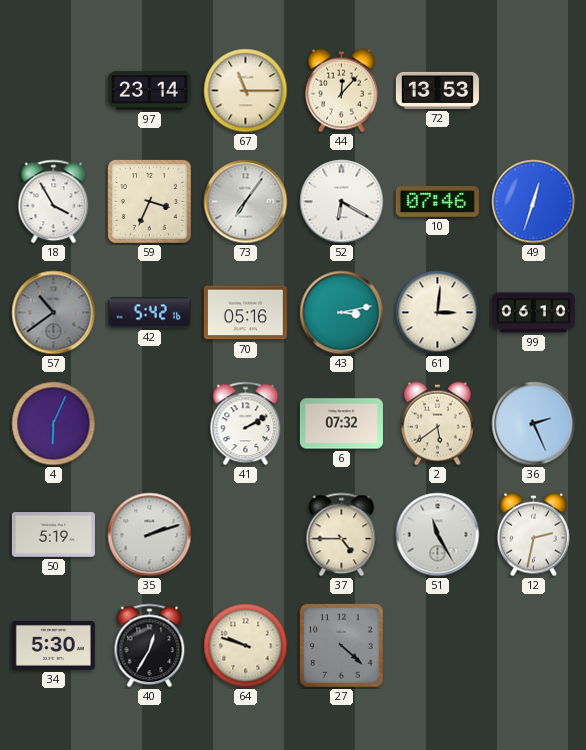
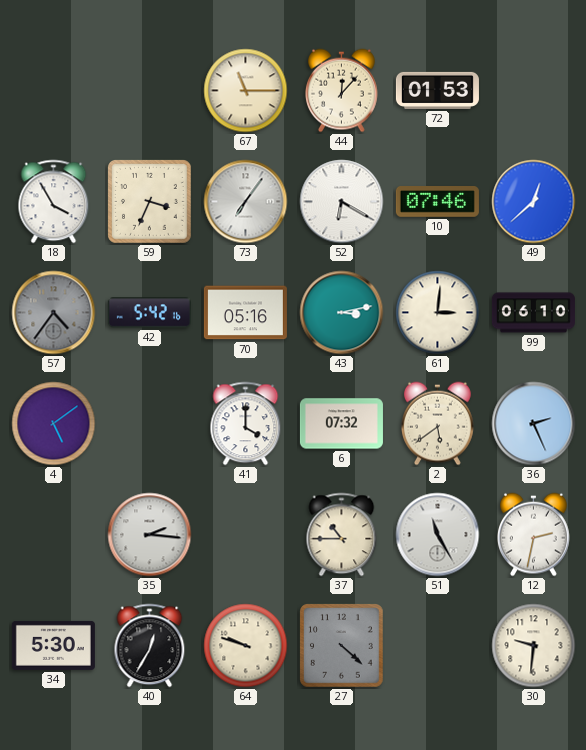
97: 23:14 -> none (149, 91)
72: 13:53 -> 01:53 (437, 90)
49: 12:33 -> 12:38 (534, 202)
57: 10:39 -> 4:36 (54, 313)
4: 6:04 -> 5:09 (54, 424)
41: 2:10 -> 4:00 (246, 424)
50: 5:19 -> none (53, 535)
35: 2:12 -> 2:16 (150, 535)
37: 4:45 -> 10:45 (342, 535)
30: none -> 9:31 (534, 646)
